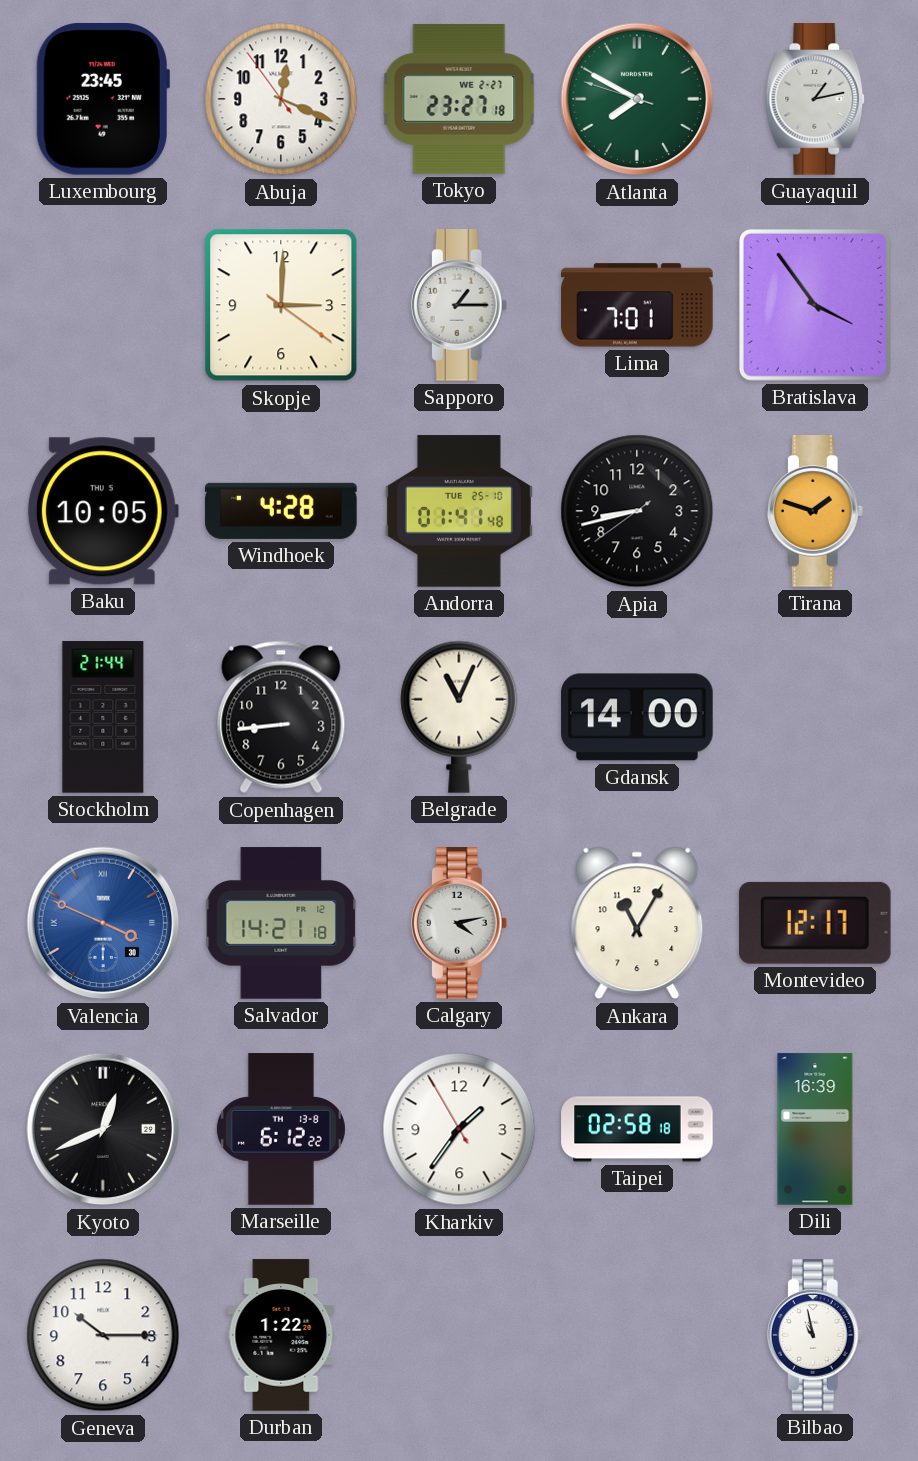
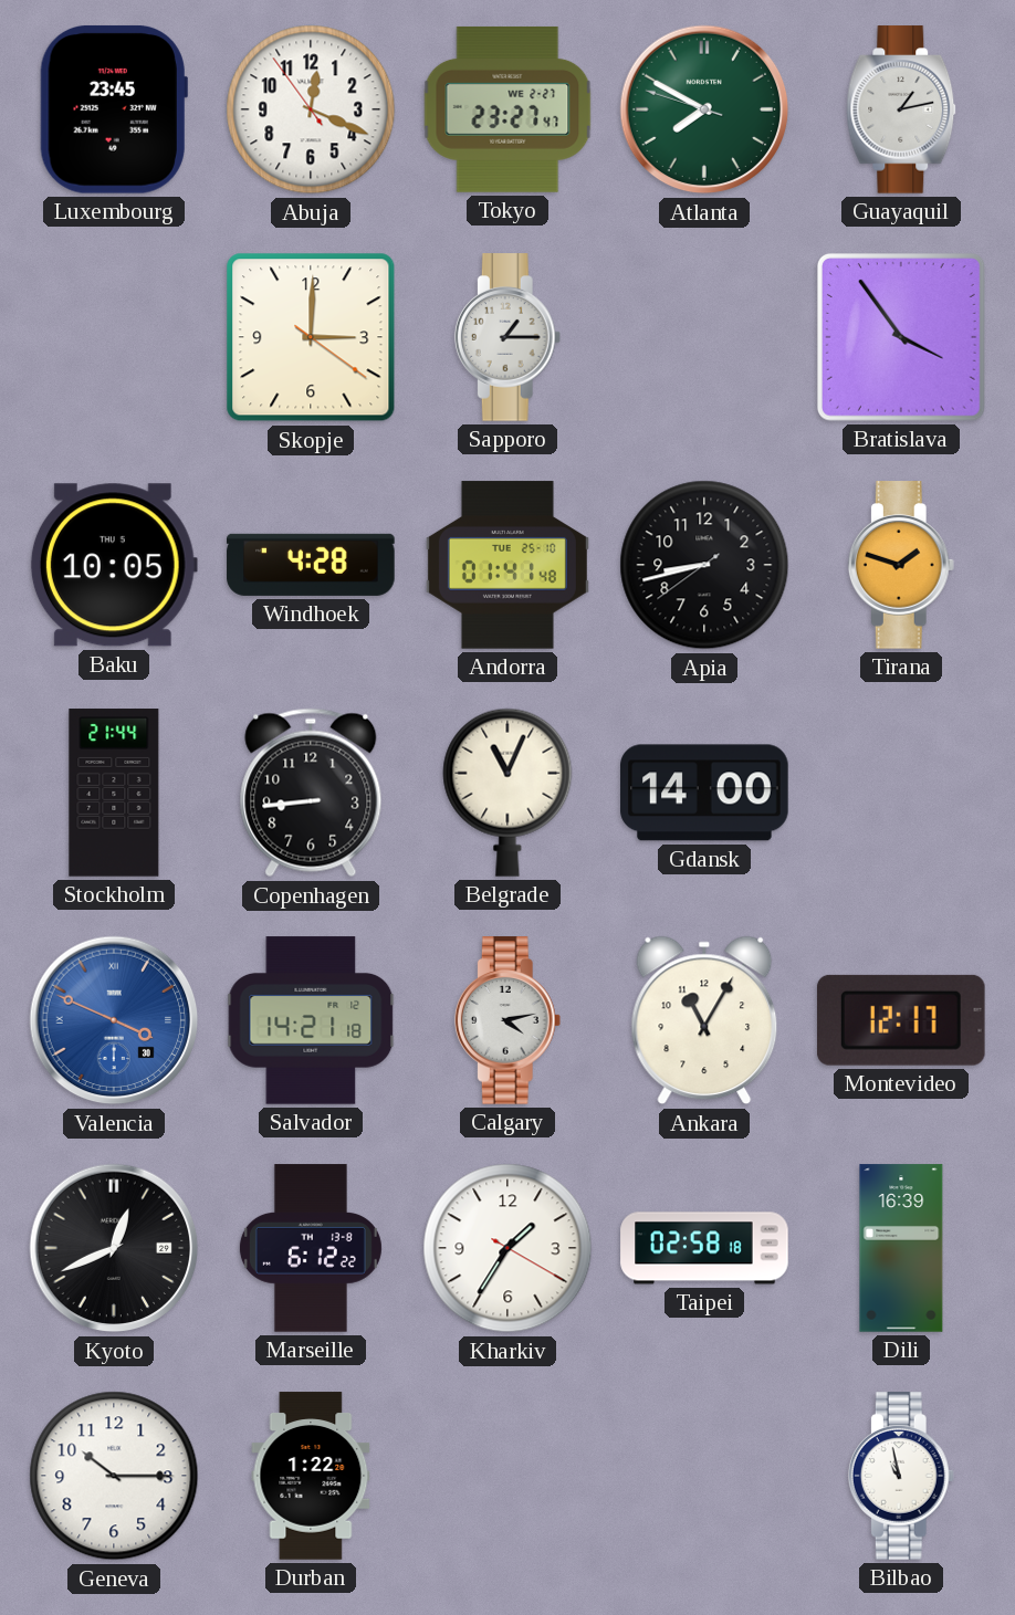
Tokyo: 23:27:18 -> 23:27:47 (507, 109)
Lima: 7:01 -> none (637, 305)
Kharkiv: 1:35:55 -> 1:35:20 (507, 1248)
